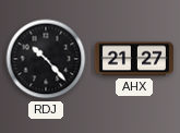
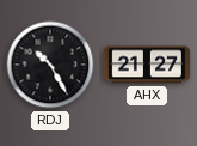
RDJ: 10:23 -> 10:25 (50, 65)
